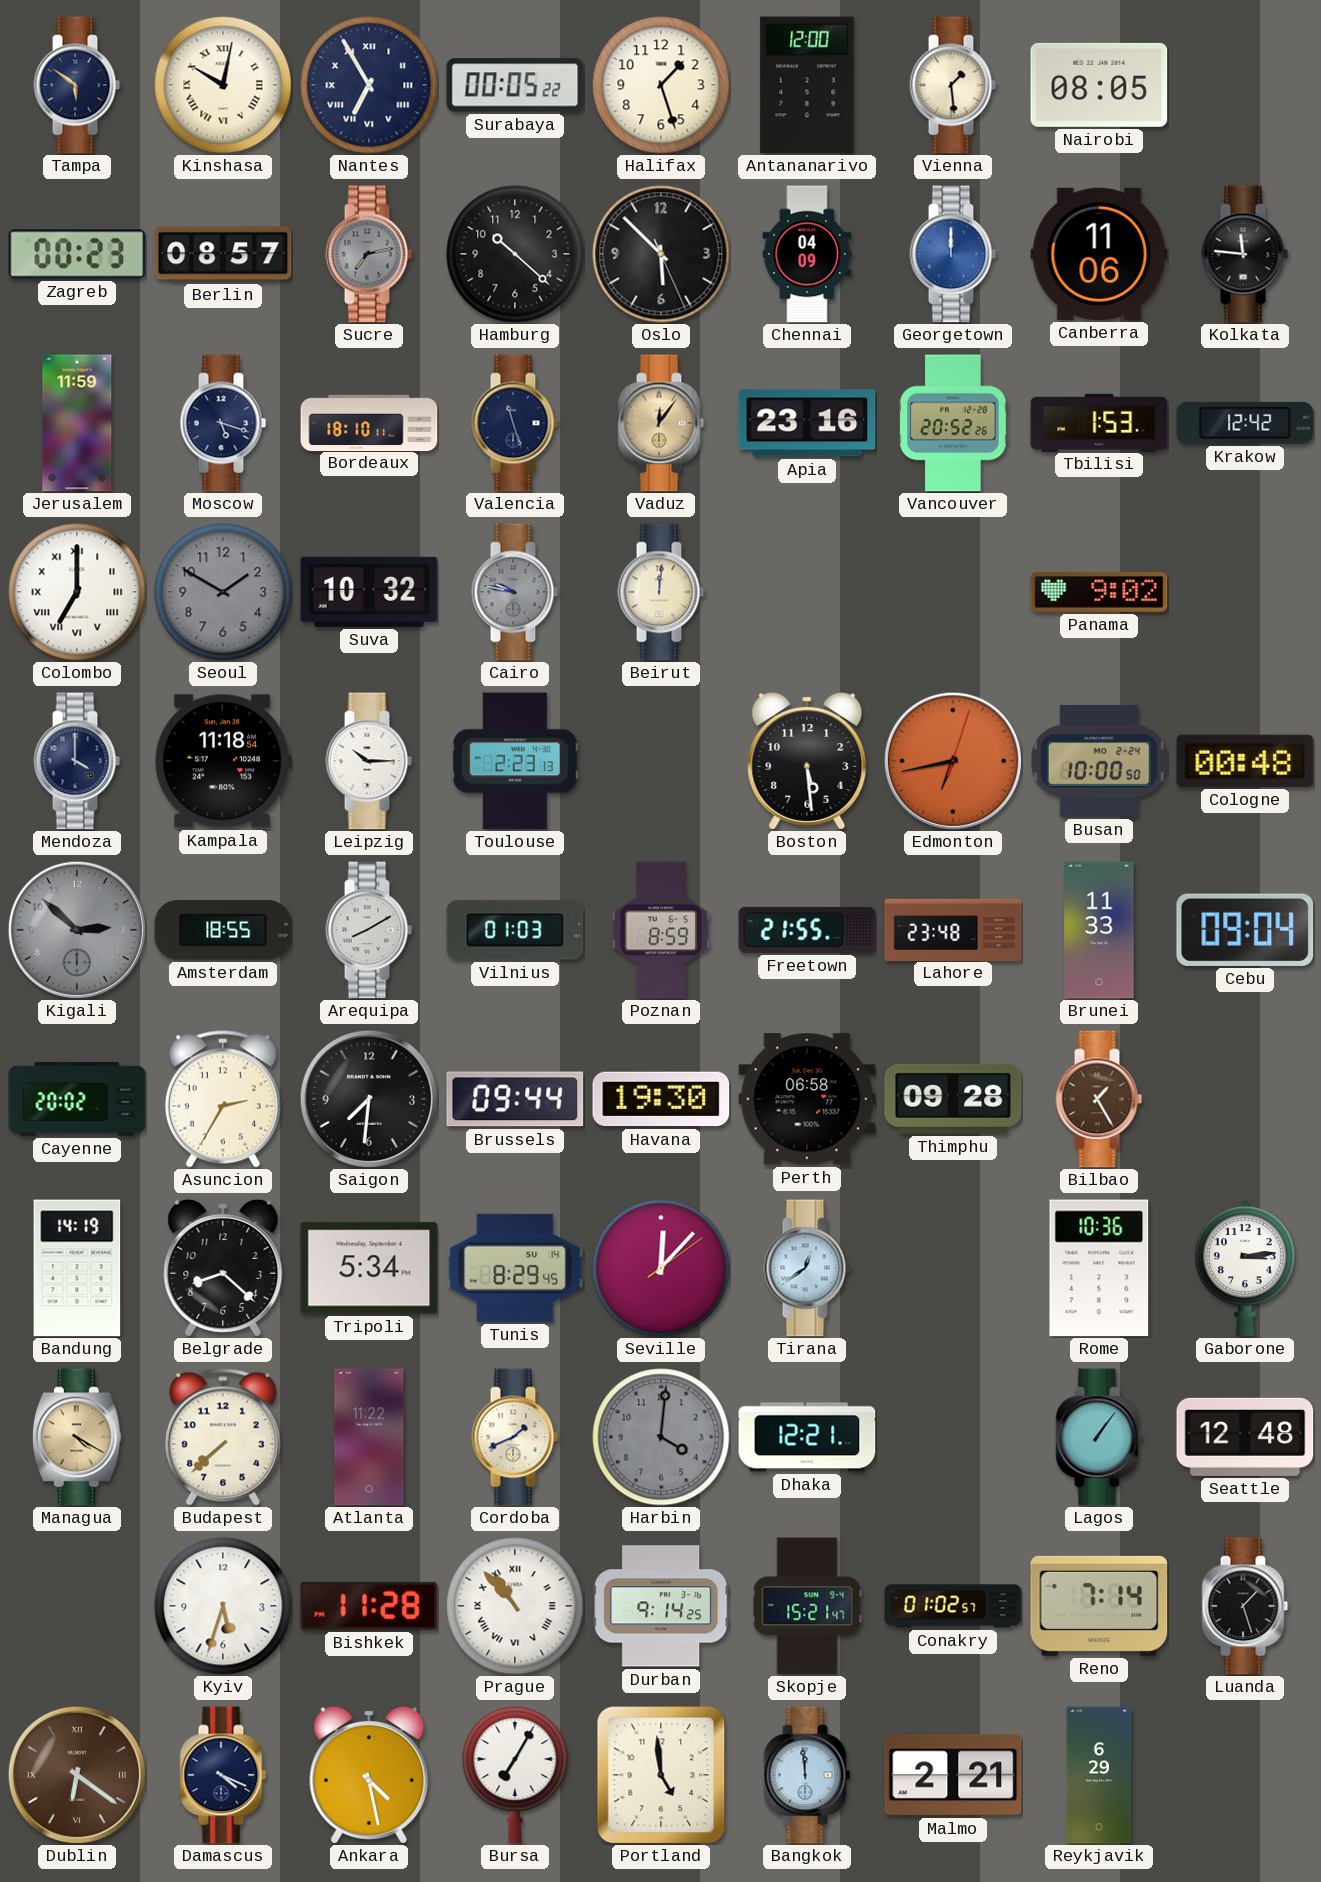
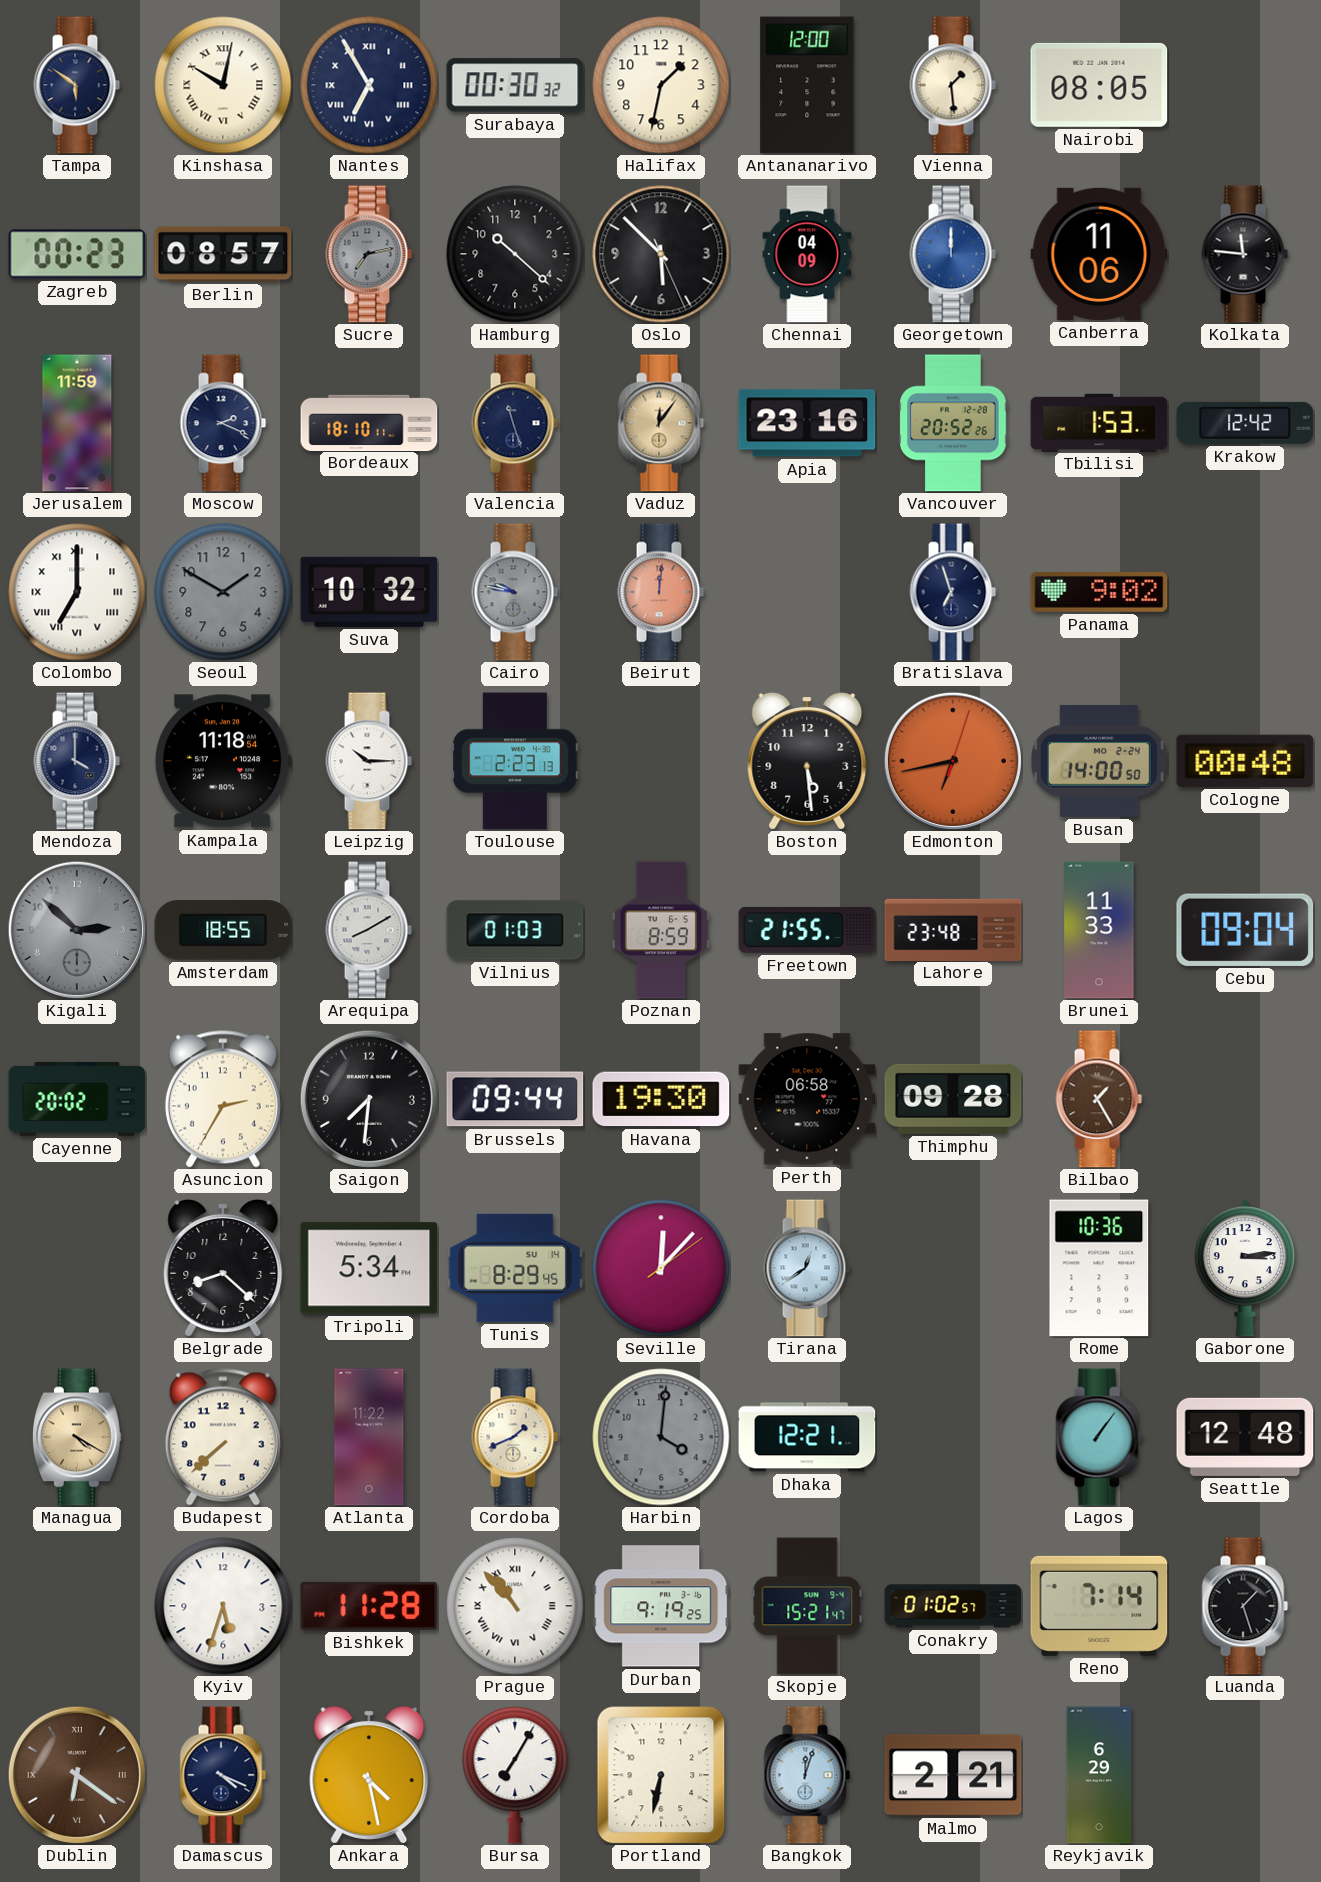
Surabaya: 00:05 -> 00:30 (515, 85)
Halifax: 1:27 -> 1:32 (661, 85)
Moscow: 5:18 -> 2:19 (223, 423)
Beirut dial: cream -> salmon (661, 592)
Bratislava: none -> 6:57 (953, 592)
Busan: 10:00 -> 14:00 (1100, 761)
Bandung: 14:19 -> none (77, 1268)
Durban: 9:14 -> 9:19 (661, 1606)
Portland: 4:59 -> 6:32 (661, 1775)
Bangkok: 11:59 -> 12:03 (807, 1775)
